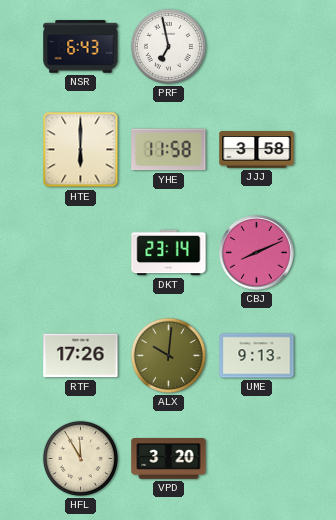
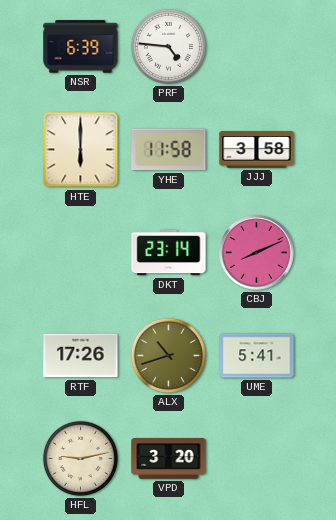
NSR: 6:43 -> 6:39 (81, 47)
PRF: 6:58 -> 4:46 (168, 46)
ALX: 10:01 -> 10:42 (168, 355)
UME: 9:13 -> 5:41 (257, 356)
HFL: 11:55 -> 9:13 (80, 458)
